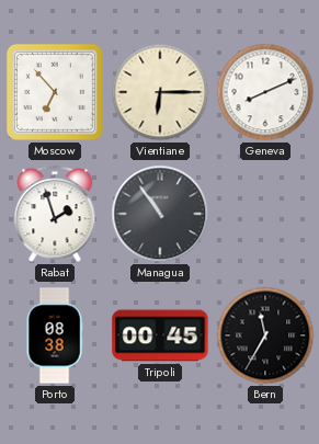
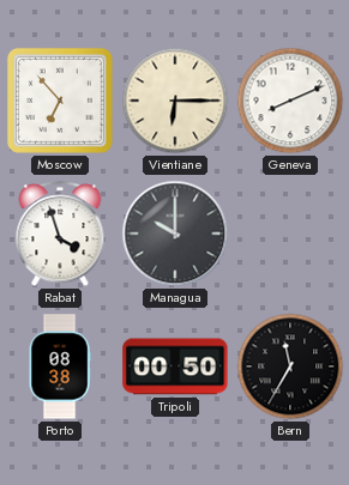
Rabat: 1:57 -> 3:57 (60, 235)
Managua: 10:54 -> 10:00 (175, 234)
Tripoli: 00:45 -> 00:50 (175, 366)
